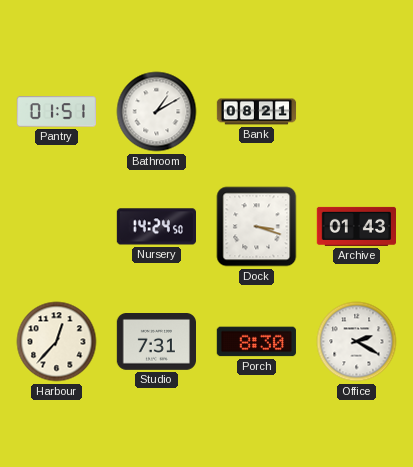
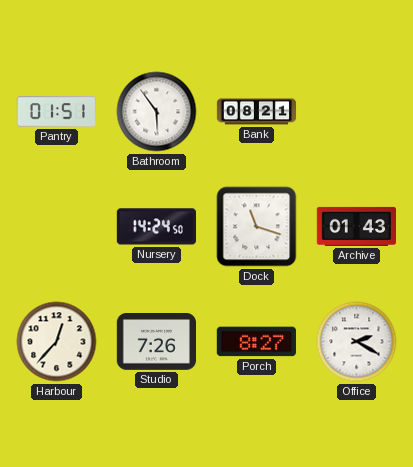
Bathroom: 1:10 -> 5:54 (157, 112)
Dock: 3:18 -> 11:18 (257, 227)
Studio: 7:31 -> 7:26 (156, 342)
Porch: 8:30 -> 8:27 (256, 342)
